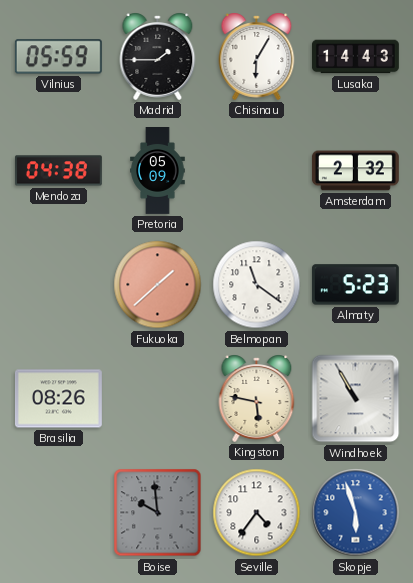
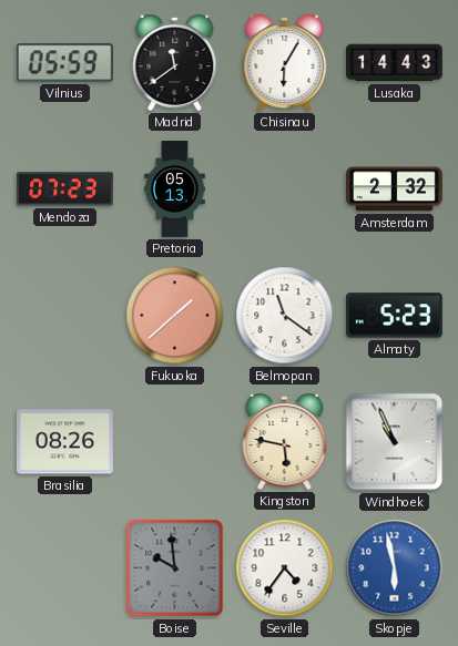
Madrid: 1:45 -> 11:39 (175, 62)
Mendoza: 04:38 -> 07:23 (64, 189)
Pretoria: 05:09 -> 05:13 (175, 189)
Windhoek: 10:55 -> 10:56 (395, 442)
Skopje: 5:57 -> 5:58 (395, 568)
